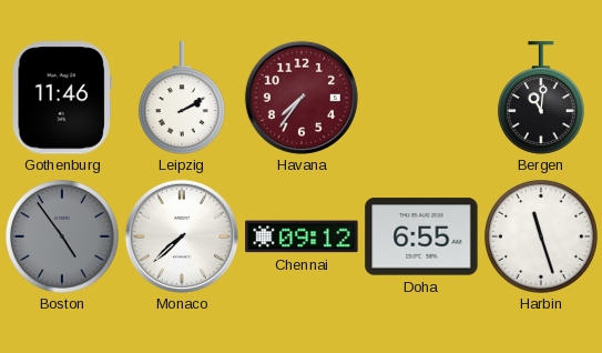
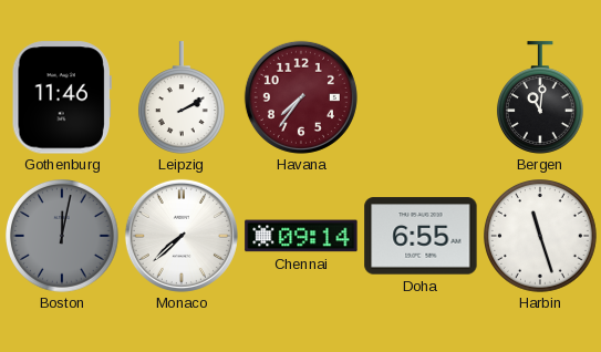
Boston: 4:54 -> 12:02 (63, 237)
Chennai: 09:12 -> 09:14 (301, 236)
